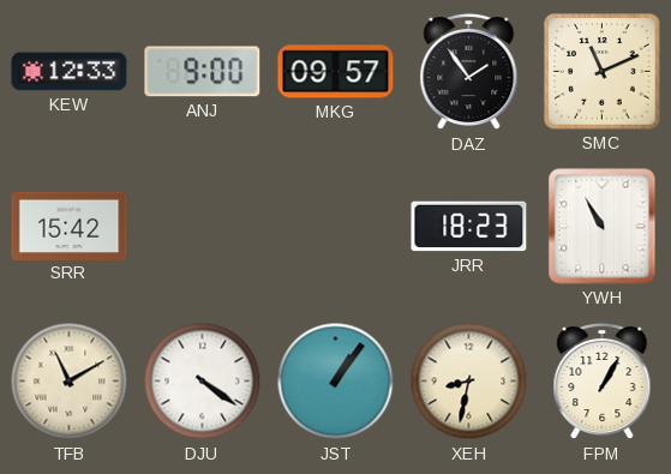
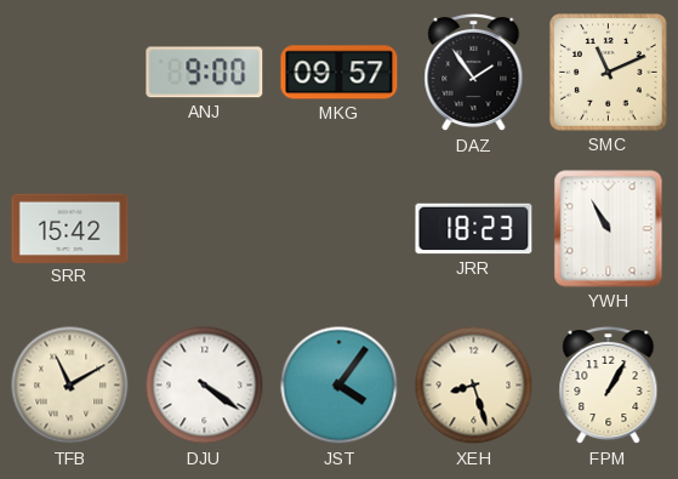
KEW: 12:33 -> none (70, 72)
JST: 1:06 -> 4:06 (340, 386)
XEH: 8:32 -> 8:27 (474, 386)
